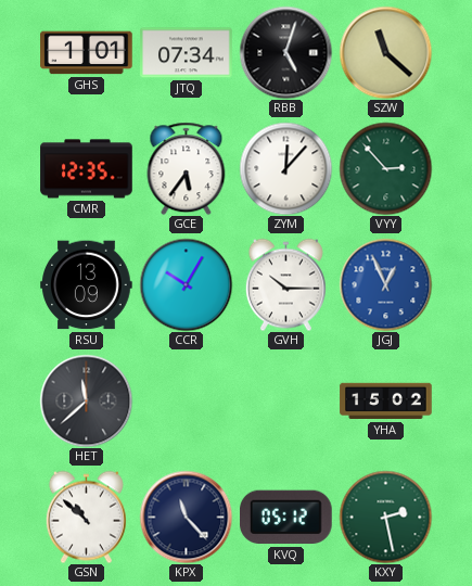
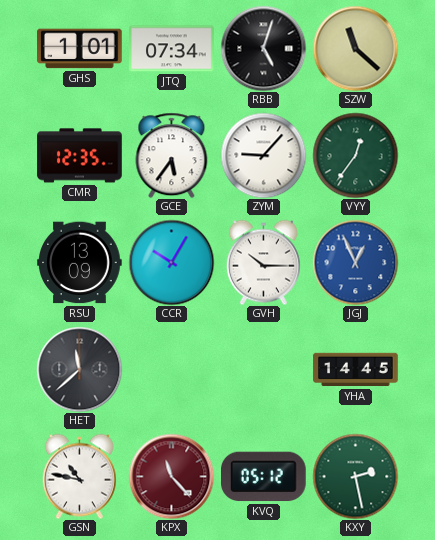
ZYM: 12:07 -> 9:07 (263, 155)
VYY: 2:53 -> 12:36 (355, 155)
YHA: 15:02 -> 14:45 (356, 370)
GSN: 10:52 -> 10:47 (79, 476)
KPX dial: navy -> burgundy (171, 476)
